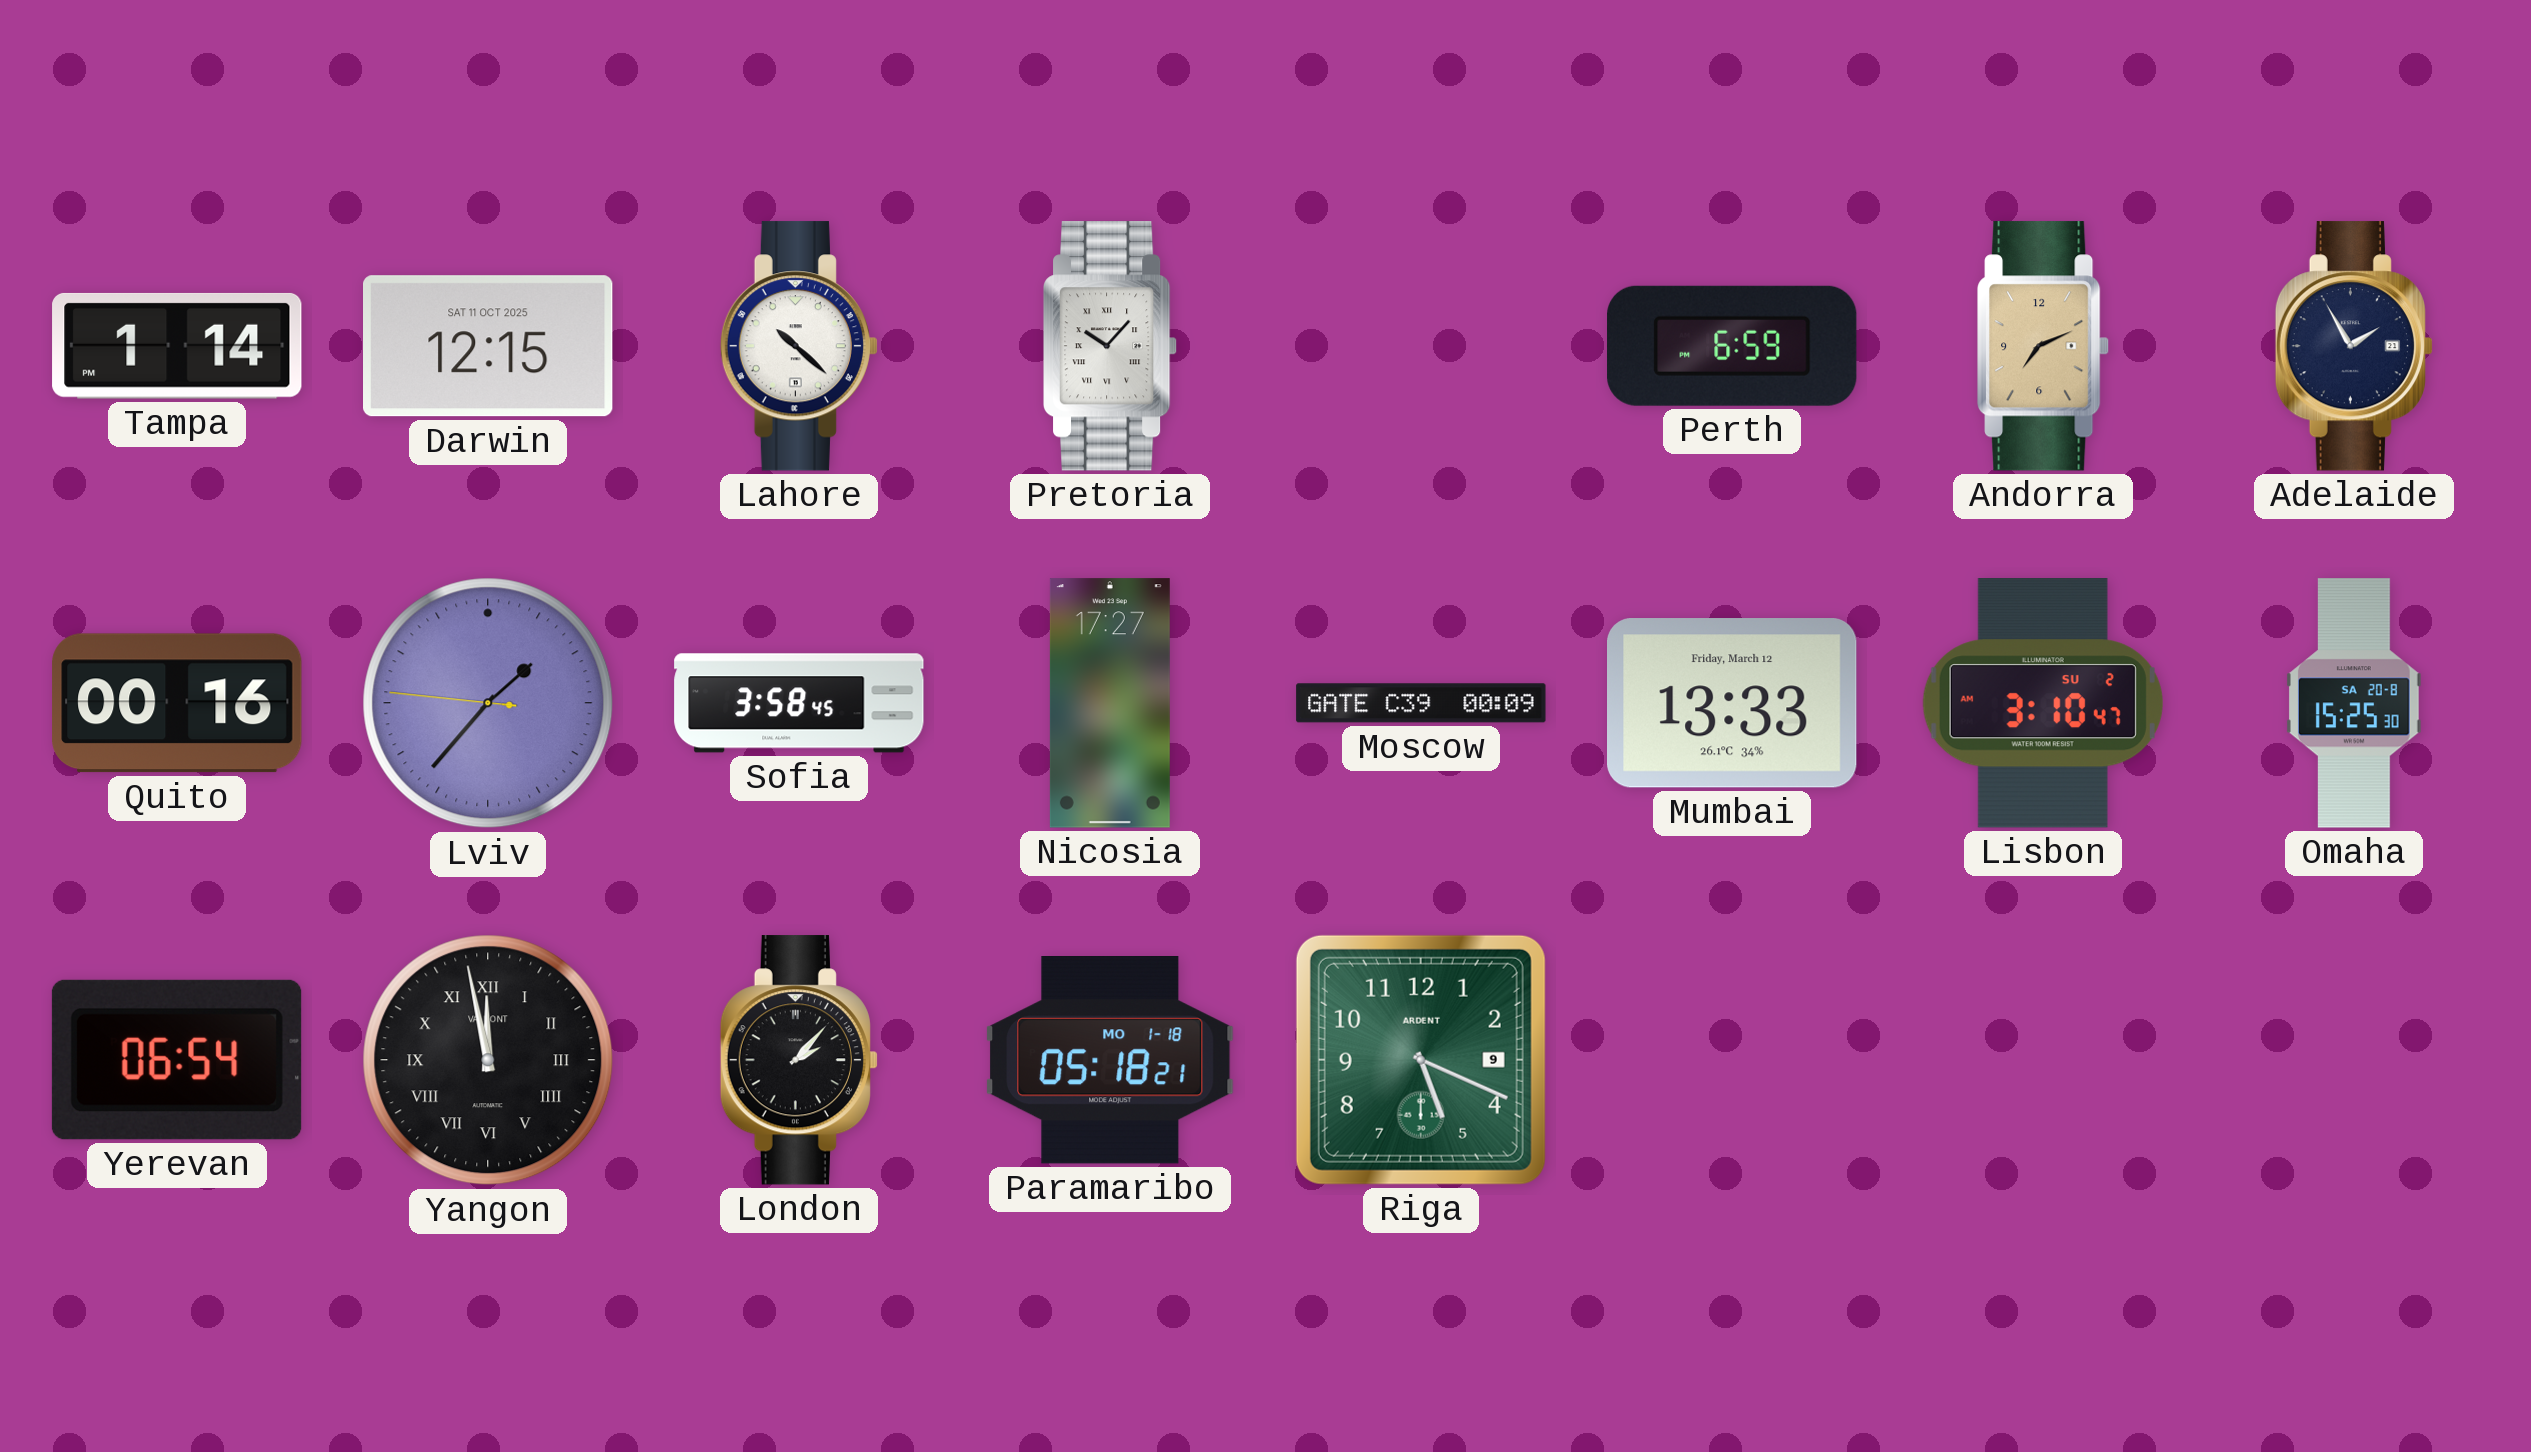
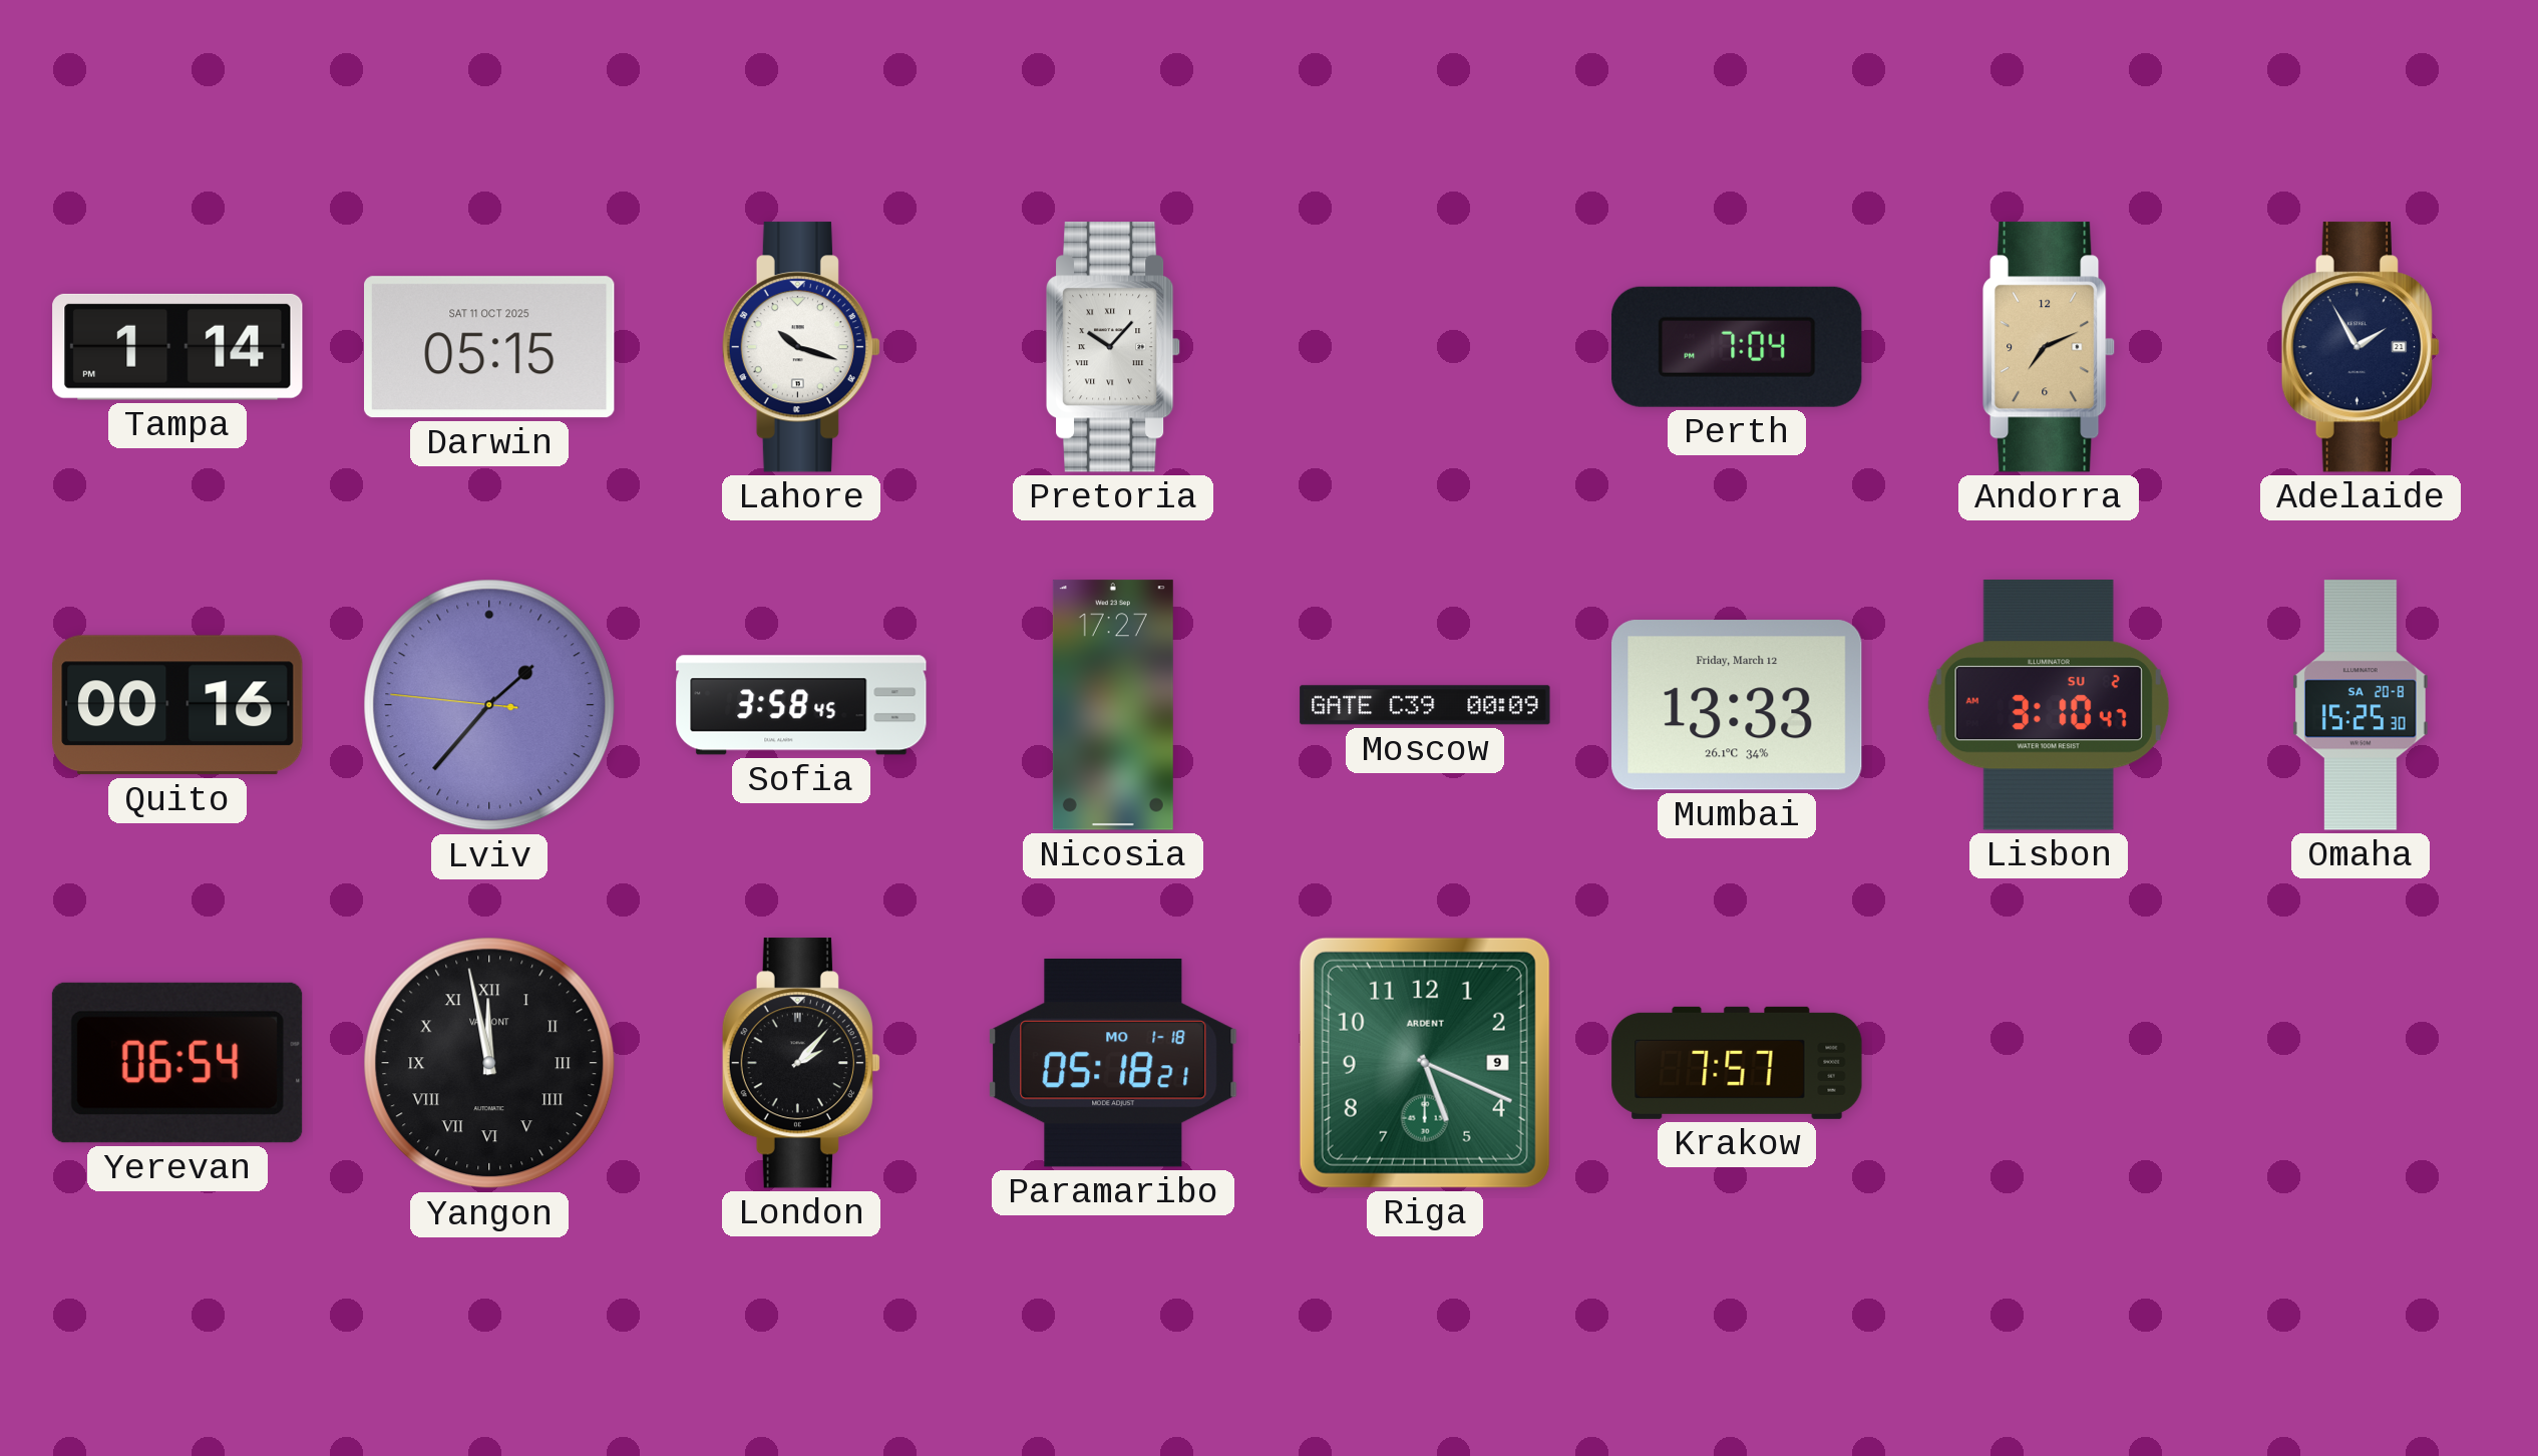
Darwin: 12:15 -> 05:15 (490, 347)
Lahore: 10:22 -> 10:18 (801, 347)
Perth: 6:59 -> 7:04 (1737, 347)
Krakow: none -> 7:57 (1737, 1063)
